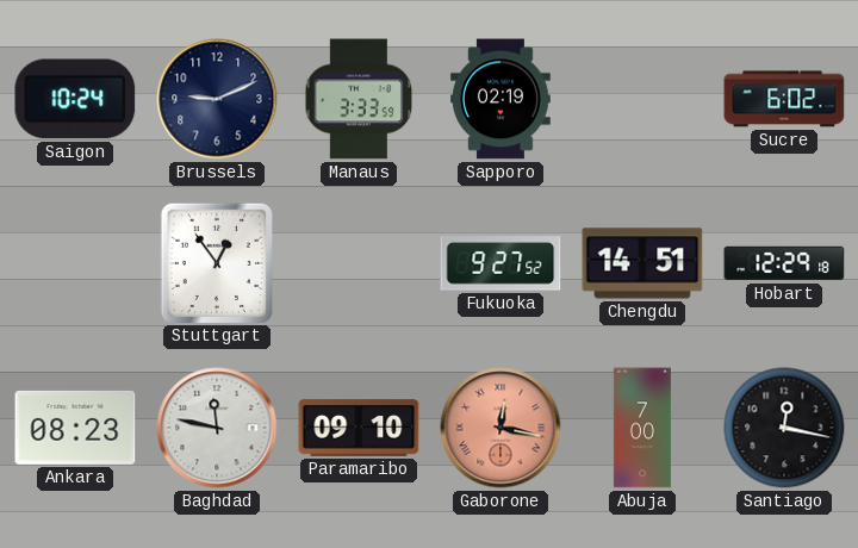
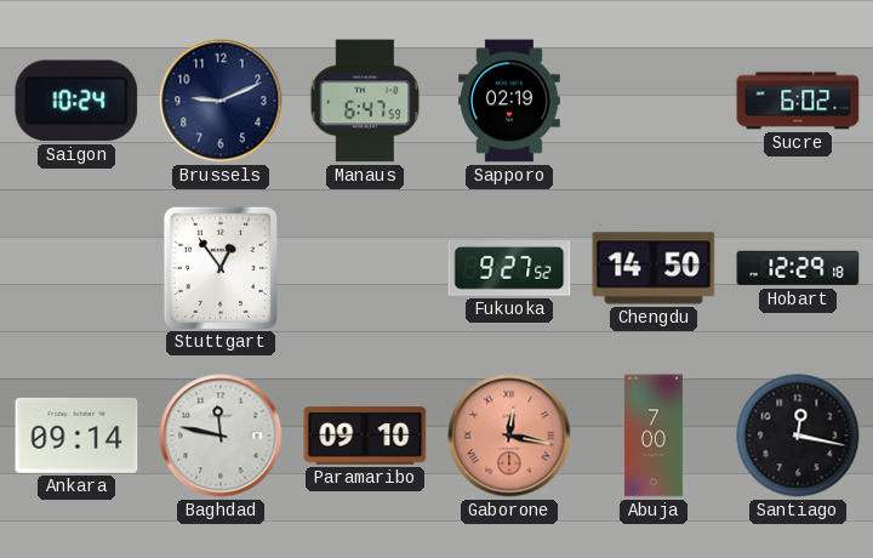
Manaus: 3:33 -> 6:47 (365, 101)
Chengdu: 14:51 -> 14:50 (654, 268)
Ankara: 08:23 -> 09:14 (76, 435)
